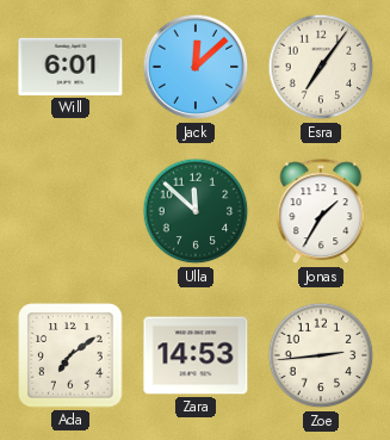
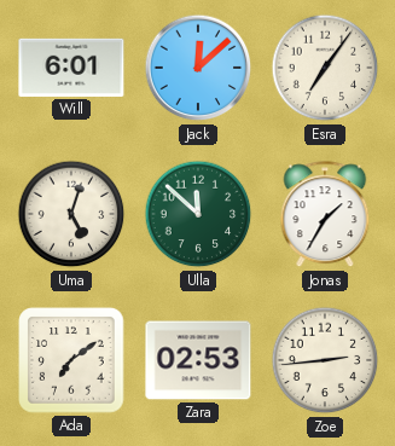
Uma: none -> 5:03 (71, 214)
Zara: 14:53 -> 02:53 (198, 360)
